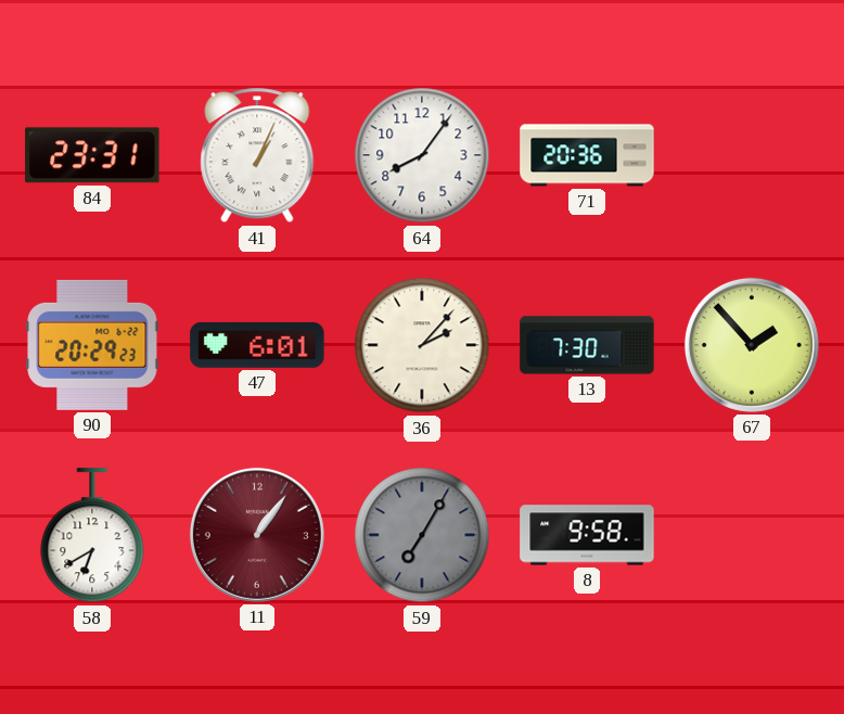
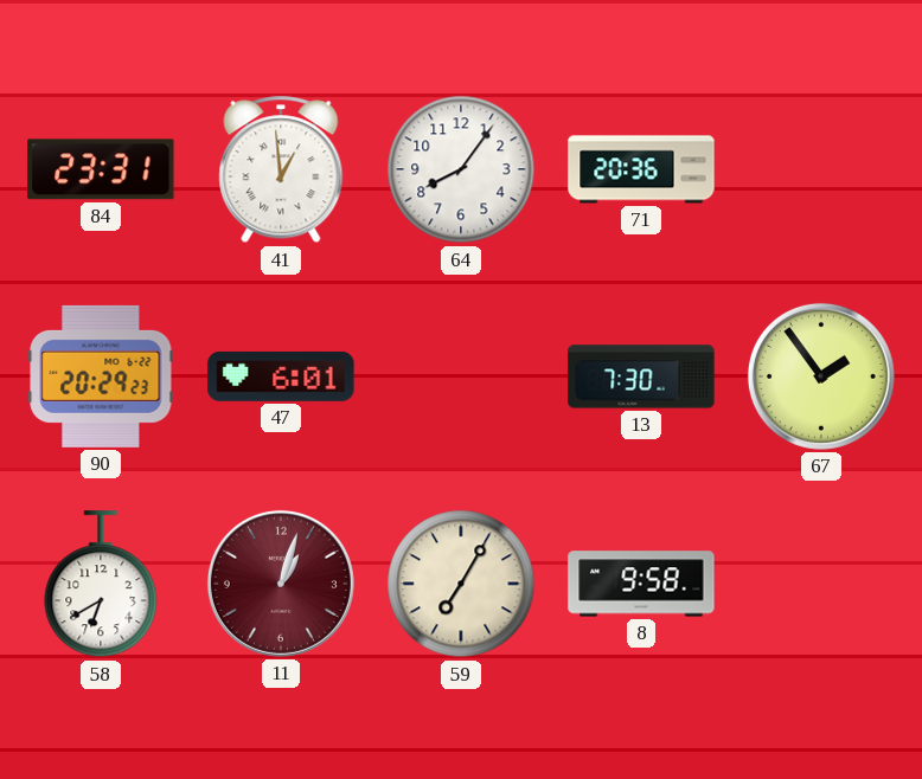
41: 1:04 -> 12:59 (281, 169)
36: 2:07 -> none (422, 345)
67: 1:53 -> 1:54 (821, 376)
11: 1:06 -> 1:03 (281, 584)
59 dial: grey -> cream (461, 584)
